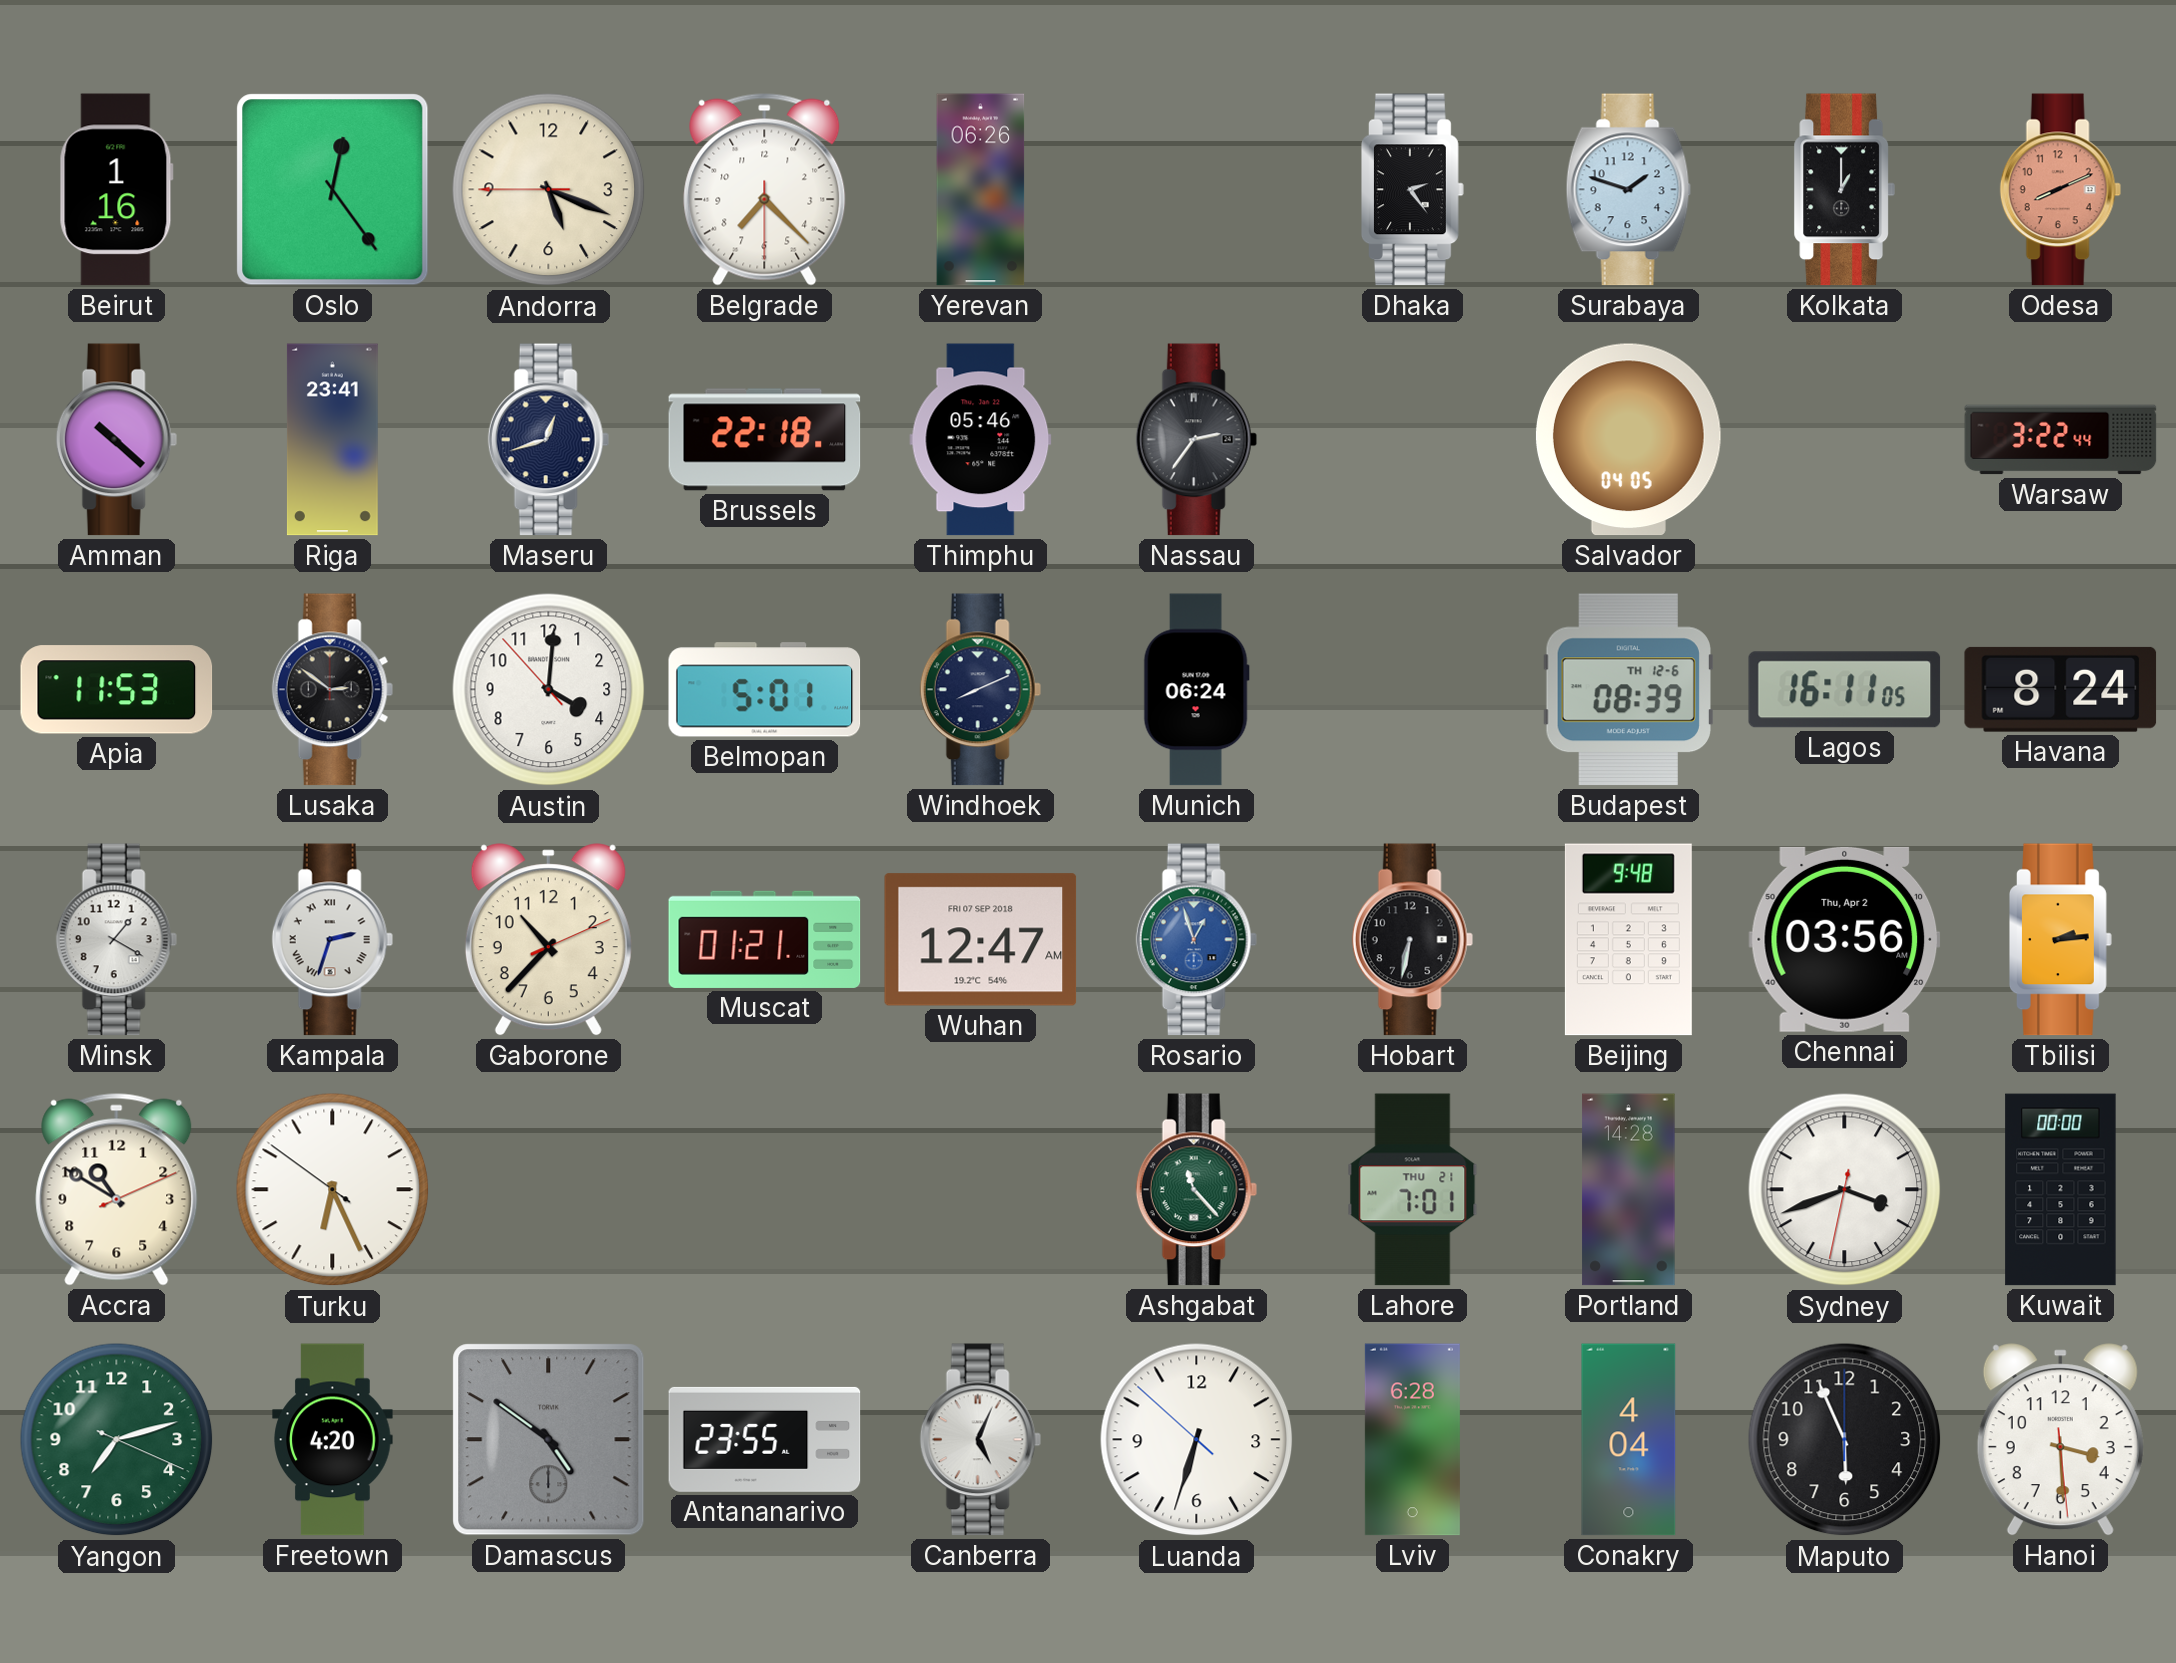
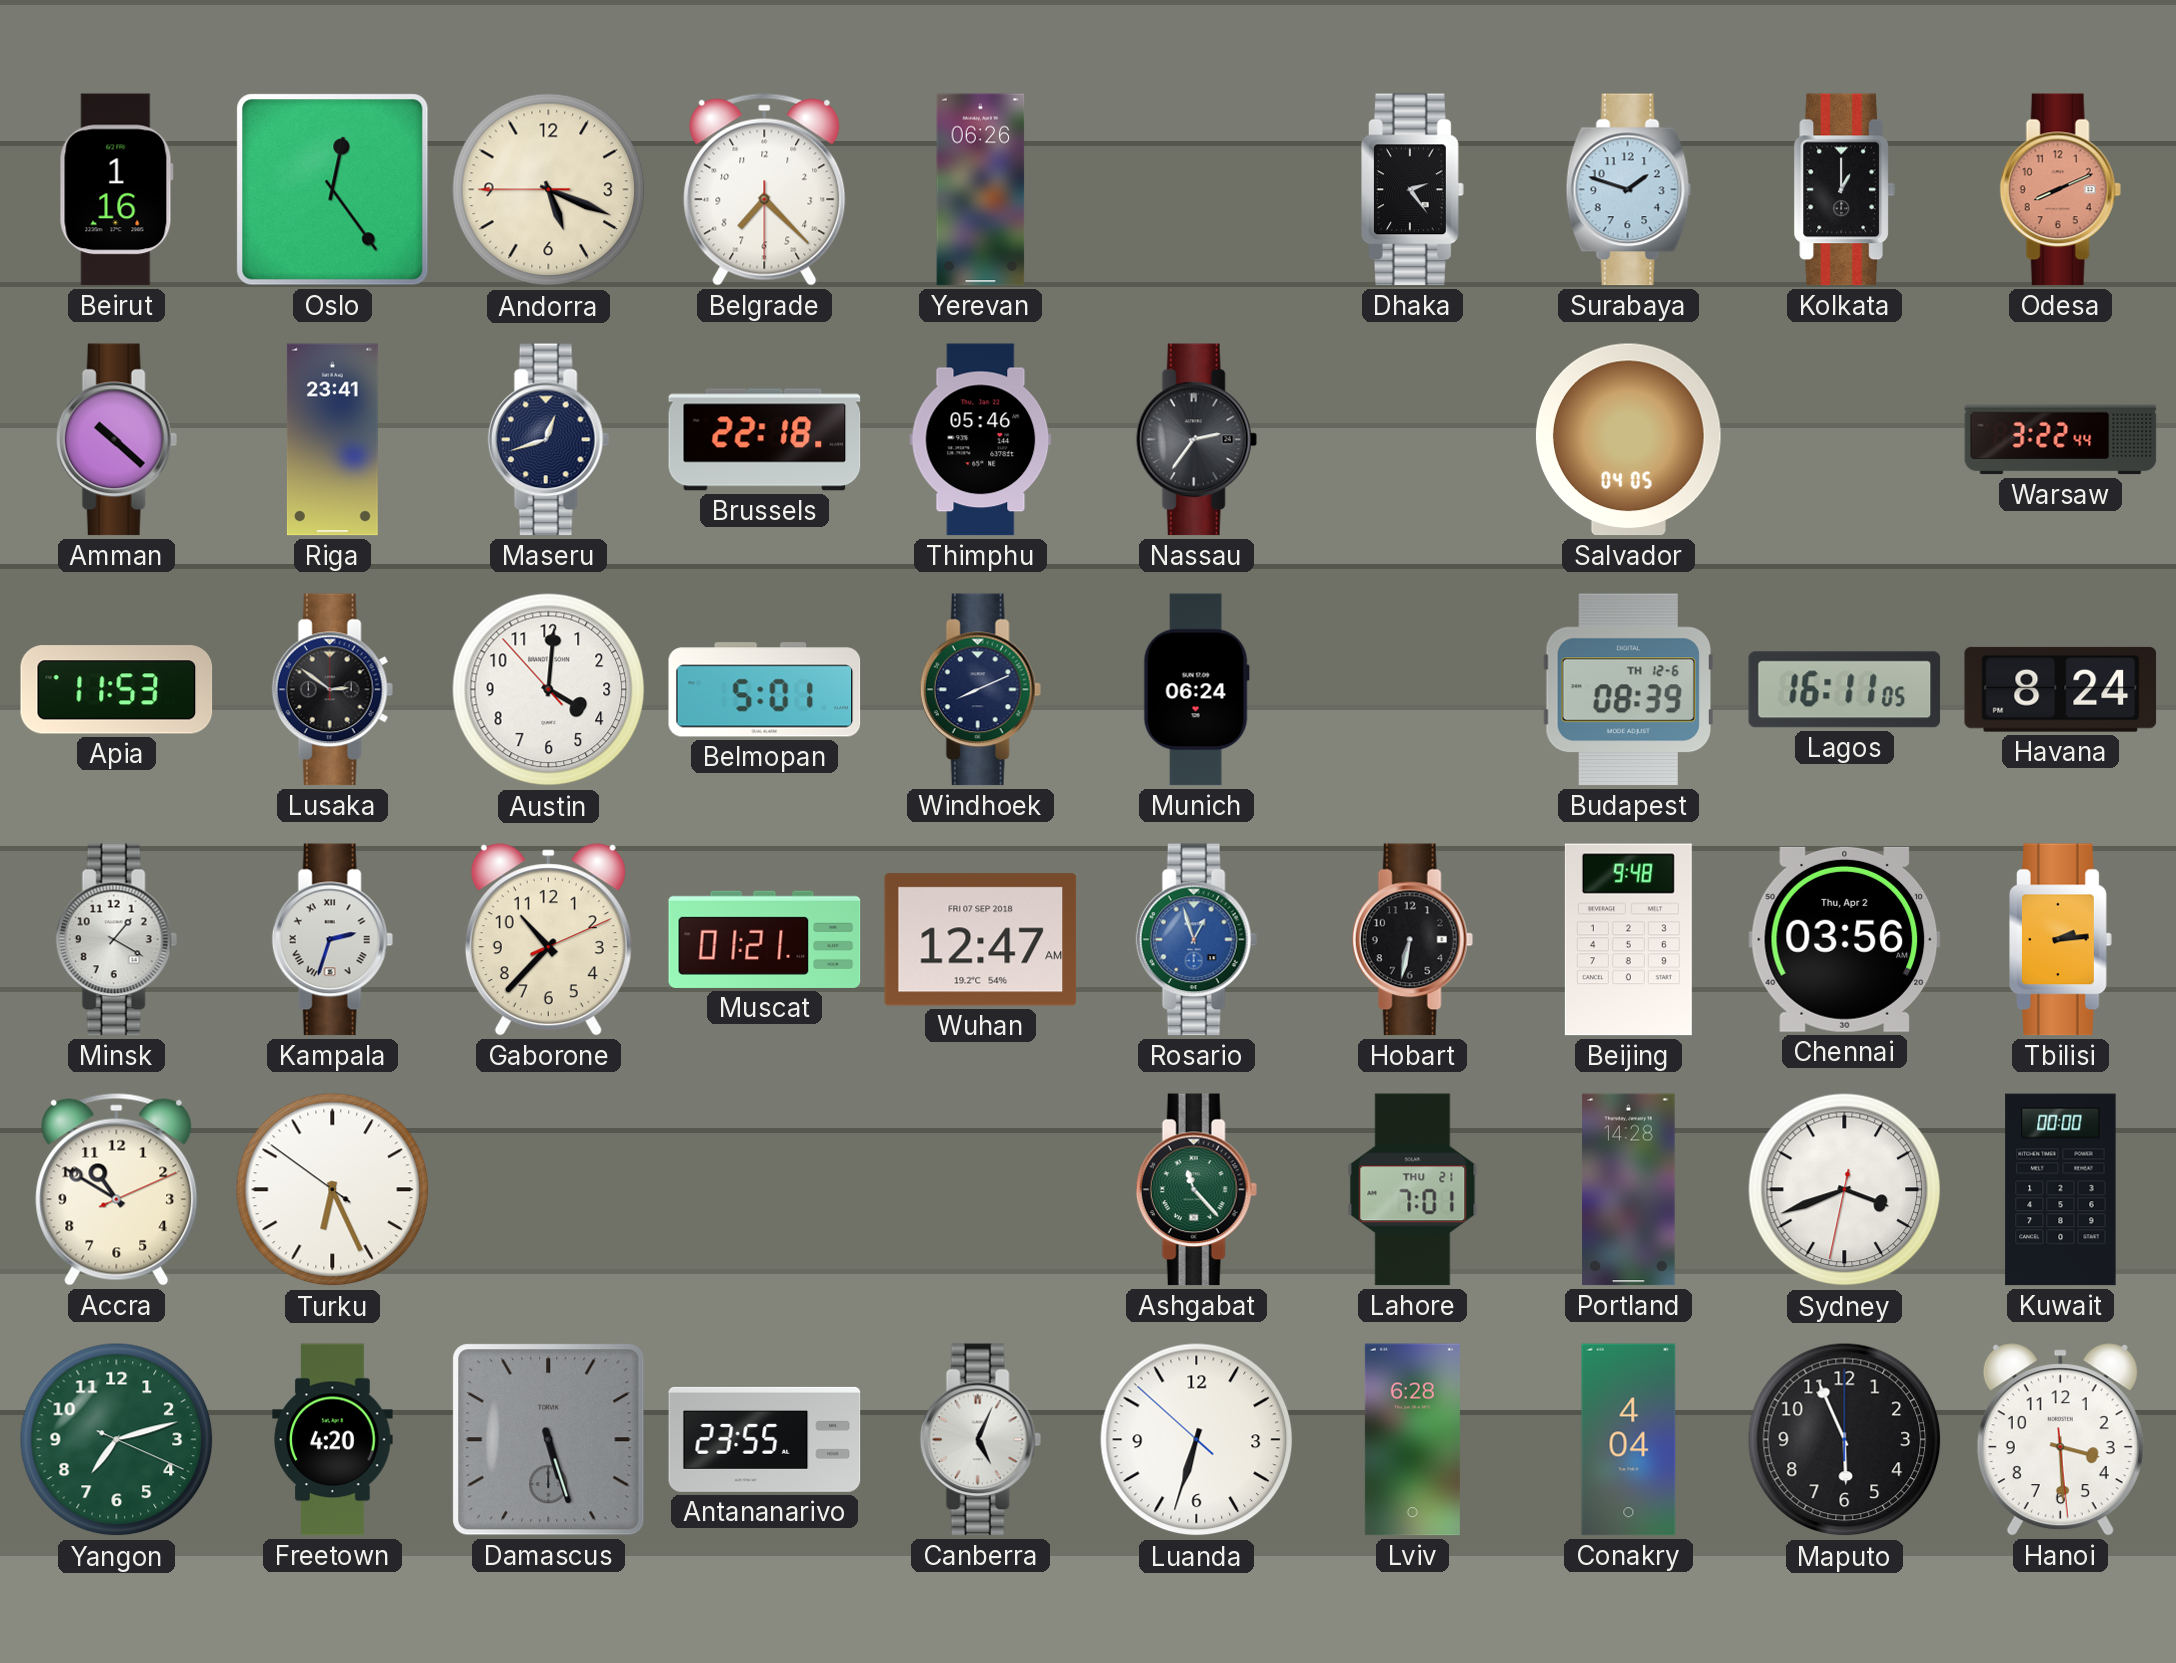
Damascus: 4:51 -> 5:27 (549, 1440)
